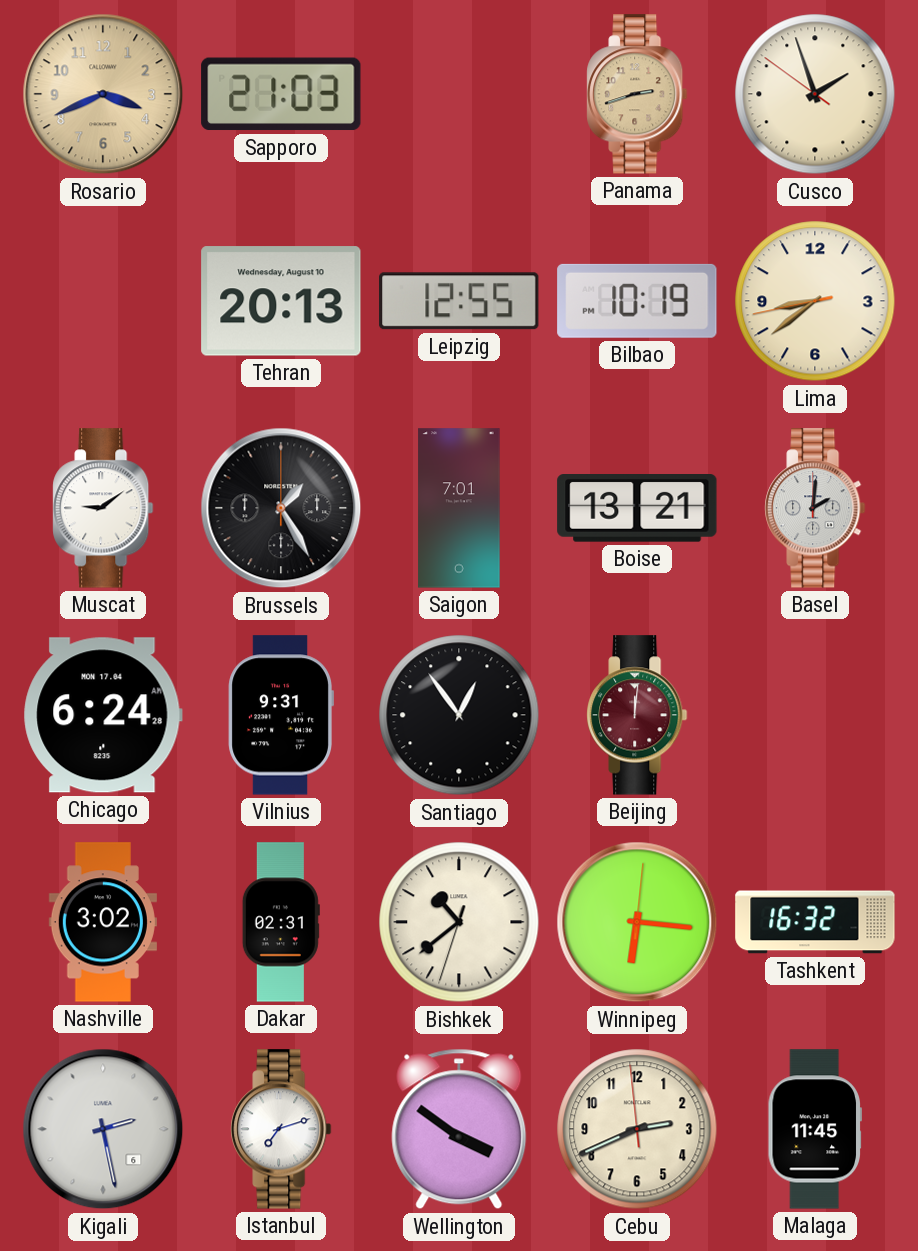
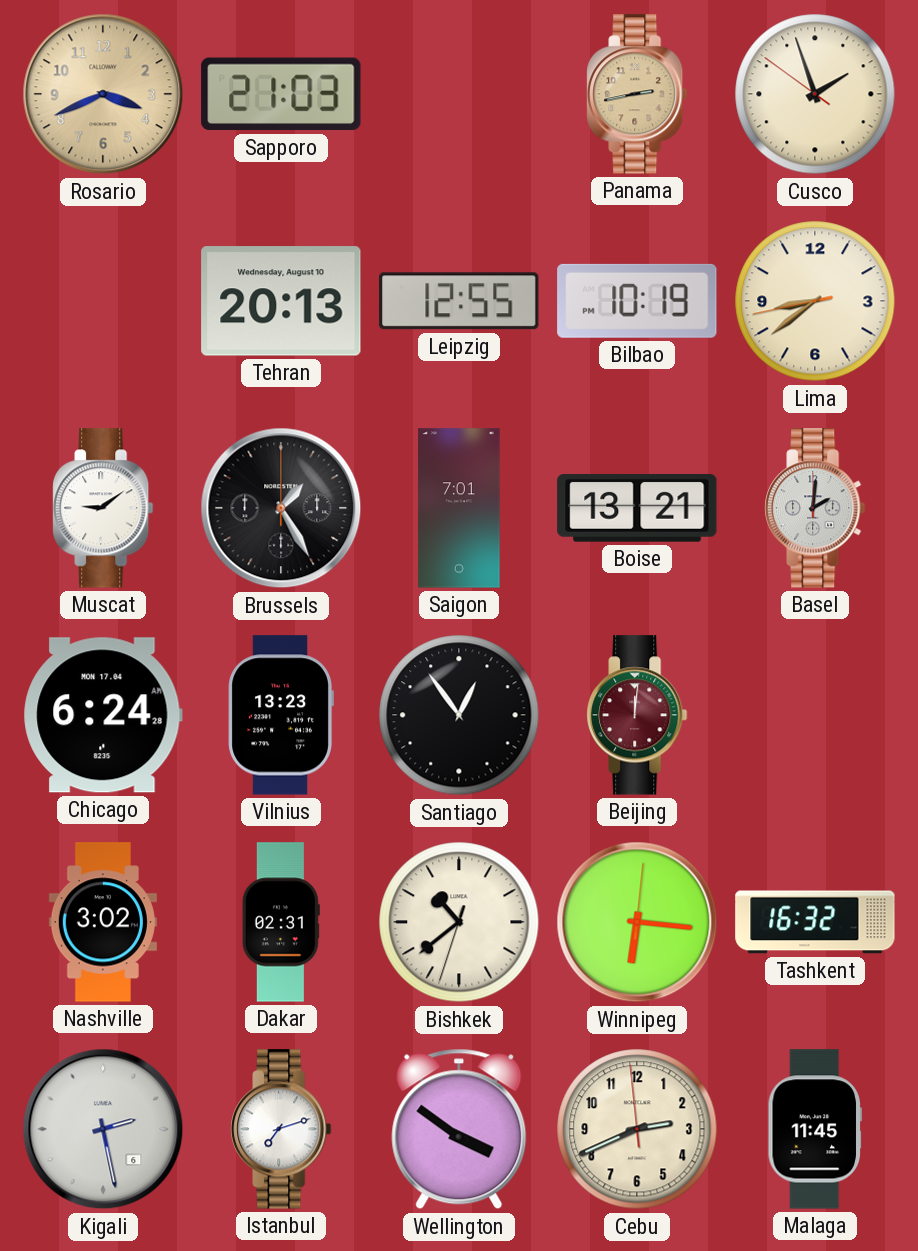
Panama: 2:42 -> 2:43 (637, 94)
Vilnius: 9:31 -> 13:23 (281, 715)
